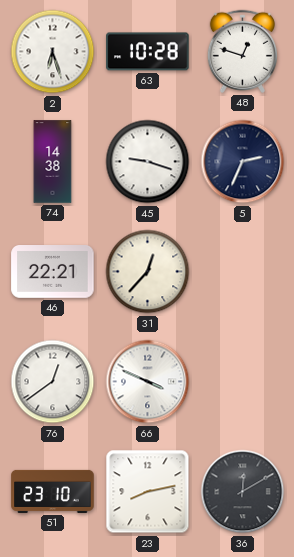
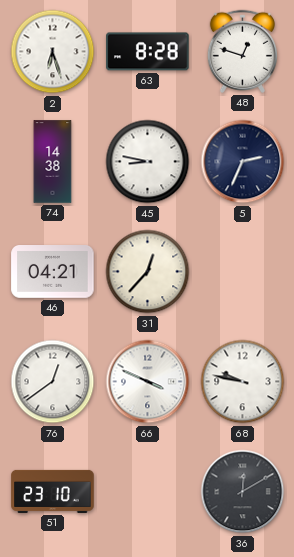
63: 10:28 -> 8:28 (148, 52)
45: 9:18 -> 8:47 (148, 162)
46: 22:21 -> 04:21 (53, 272)
68: none -> 9:47 (243, 382)
23: 8:13 -> none (148, 492)
